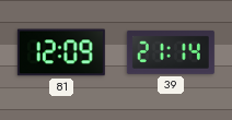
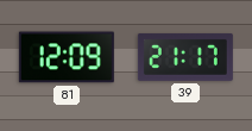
39: 21:14 -> 21:17 (185, 57)
